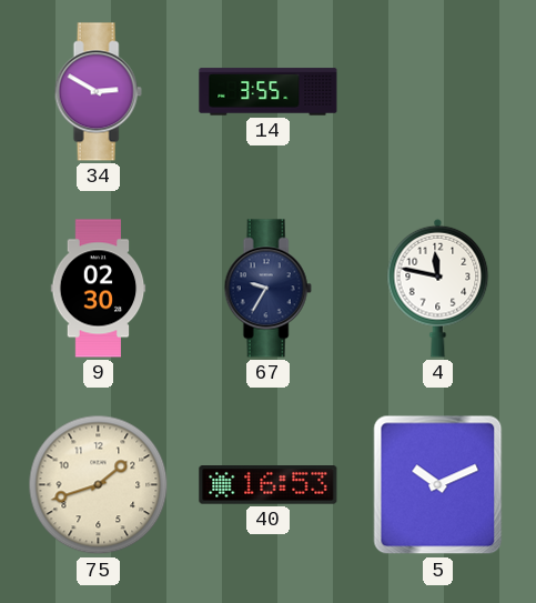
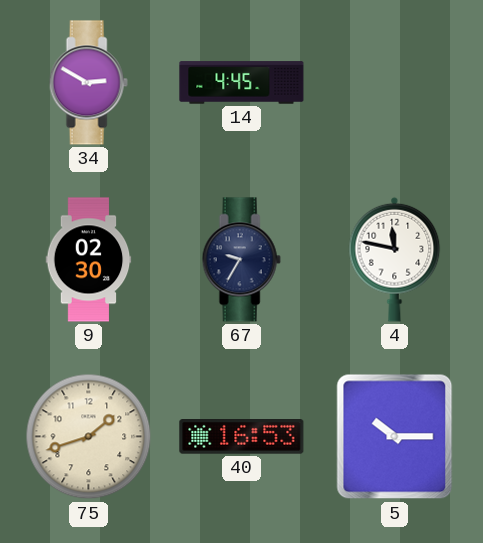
14: 3:55 -> 4:45 (242, 83)
5: 10:11 -> 10:15 (395, 437)
